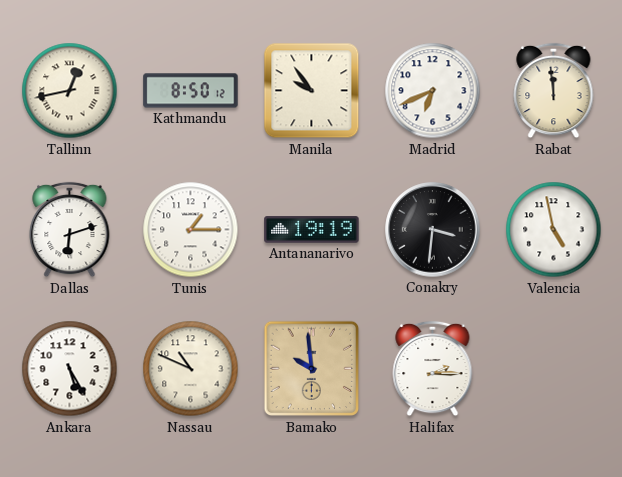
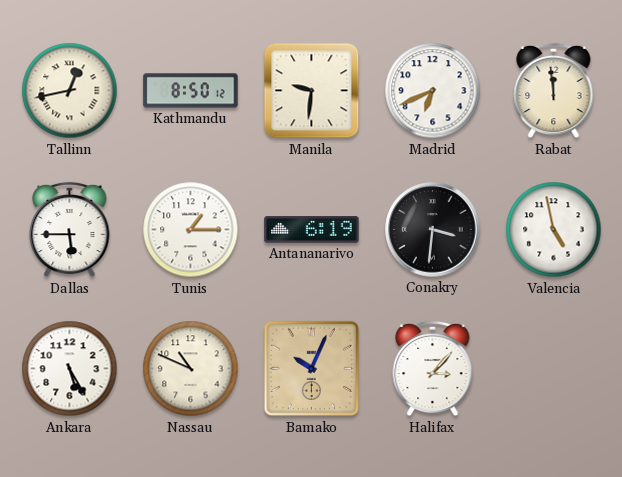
Manila: 9:54 -> 9:31 (312, 91)
Dallas: 6:12 -> 5:45 (70, 230)
Antananarivo: 19:19 -> 6:19 (312, 230)
Bamako: 9:59 -> 10:04 (312, 369)
Halifax: 2:15 -> 3:07 (433, 369)
